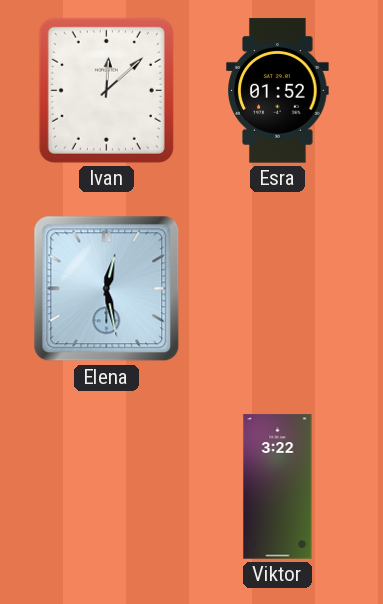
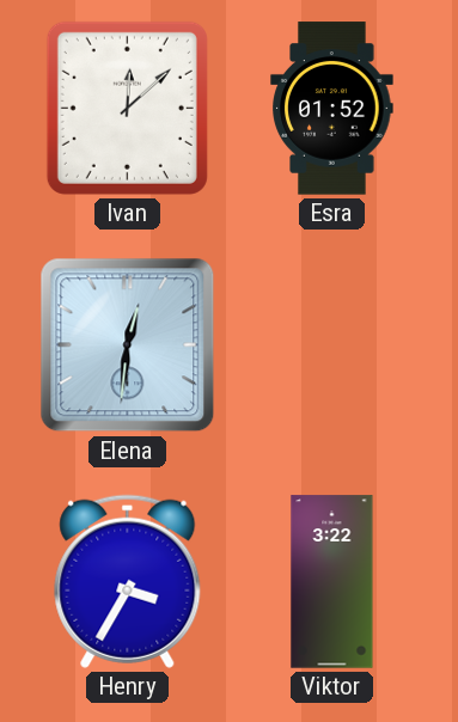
Elena: 12:28 -> 12:31 (128, 345)
Henry: none -> 3:35 (128, 581)
